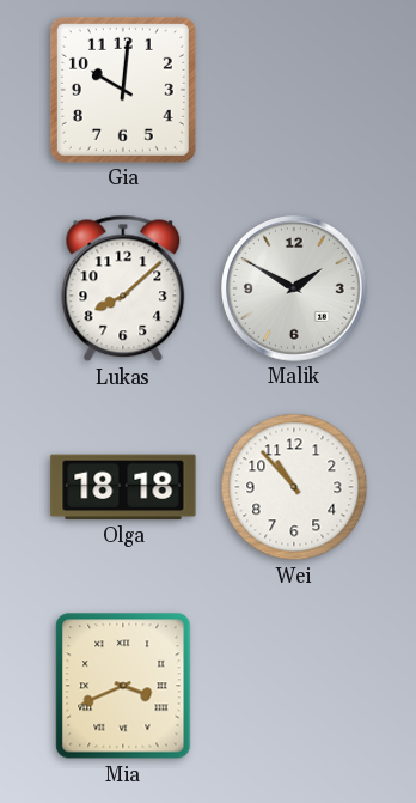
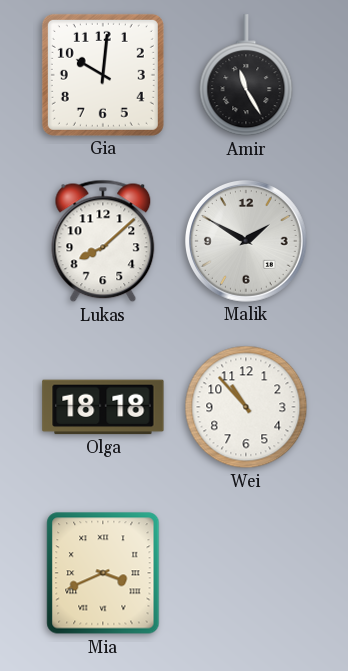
Amir: none -> 11:25 (246, 76)
